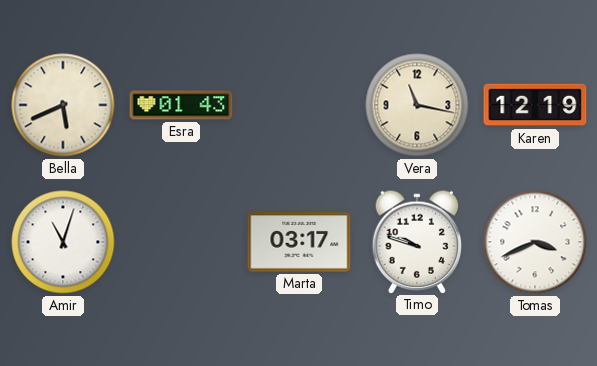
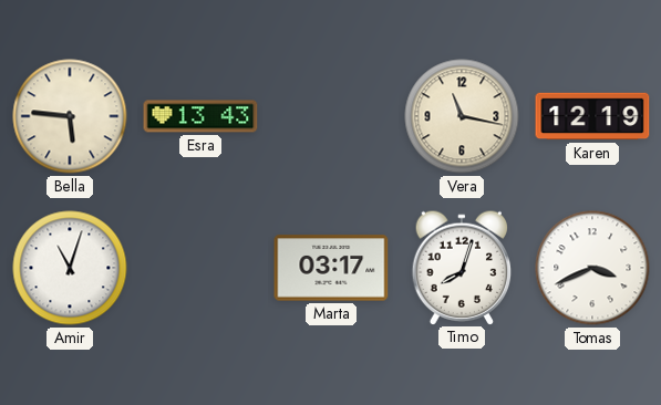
Bella: 5:41 -> 5:46 (70, 116)
Esra: 01:43 -> 13:43 (200, 116)
Timo: 9:48 -> 8:03 (462, 267)
